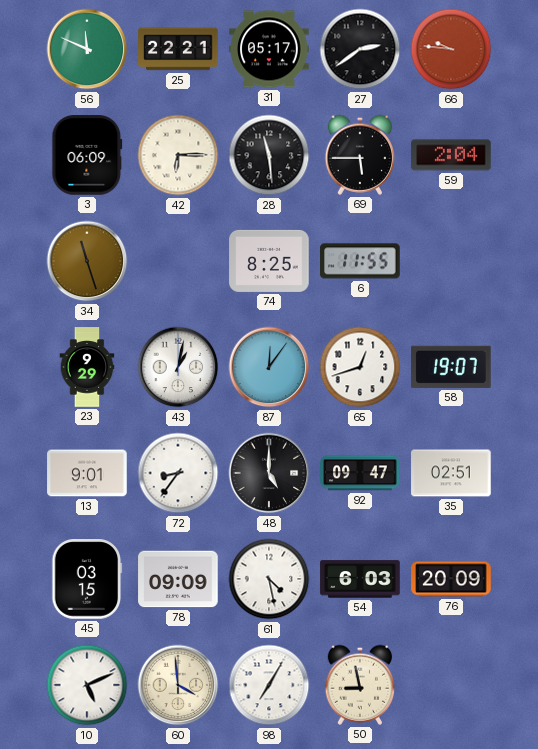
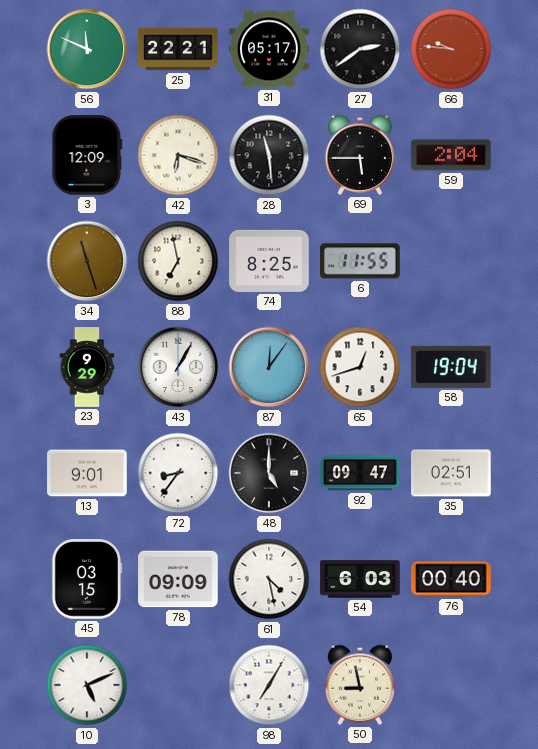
3: 06:09 -> 12:09 (87, 155)
42: 6:15 -> 6:18 (178, 155)
88: none -> 6:58 (178, 261)
43: 1:02 -> 1:05 (178, 367)
58: 19:07 -> 19:04 (451, 367)
76: 20:09 -> 00:40 (451, 579)
60: 3:59 -> none (178, 685)
